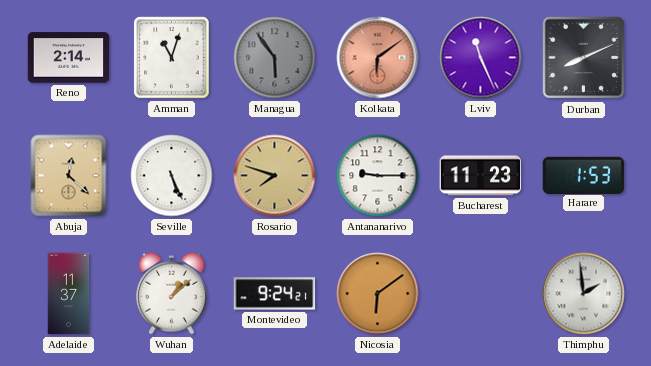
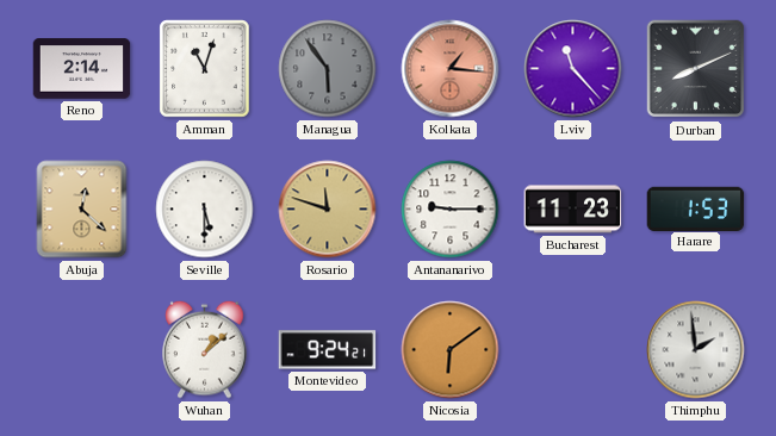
Kolkata: 6:09 -> 1:16 (451, 69)
Lviv: 11:26 -> 11:23 (573, 69)
Seville: 5:26 -> 5:30 (205, 210)
Rosario: 7:48 -> 11:48 (328, 210)
Adelaide: 11:37 -> none (69, 294)
